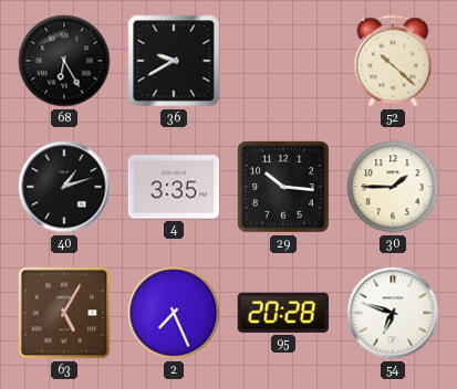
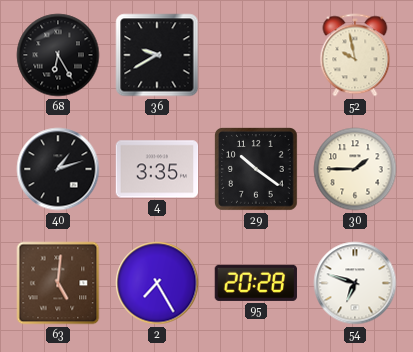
52: 10:22 -> 9:58 (355, 55)
29: 10:16 -> 10:21 (256, 169)
63: 5:05 -> 5:01 (58, 283)
2: 7:26 -> 7:25 (157, 283)
